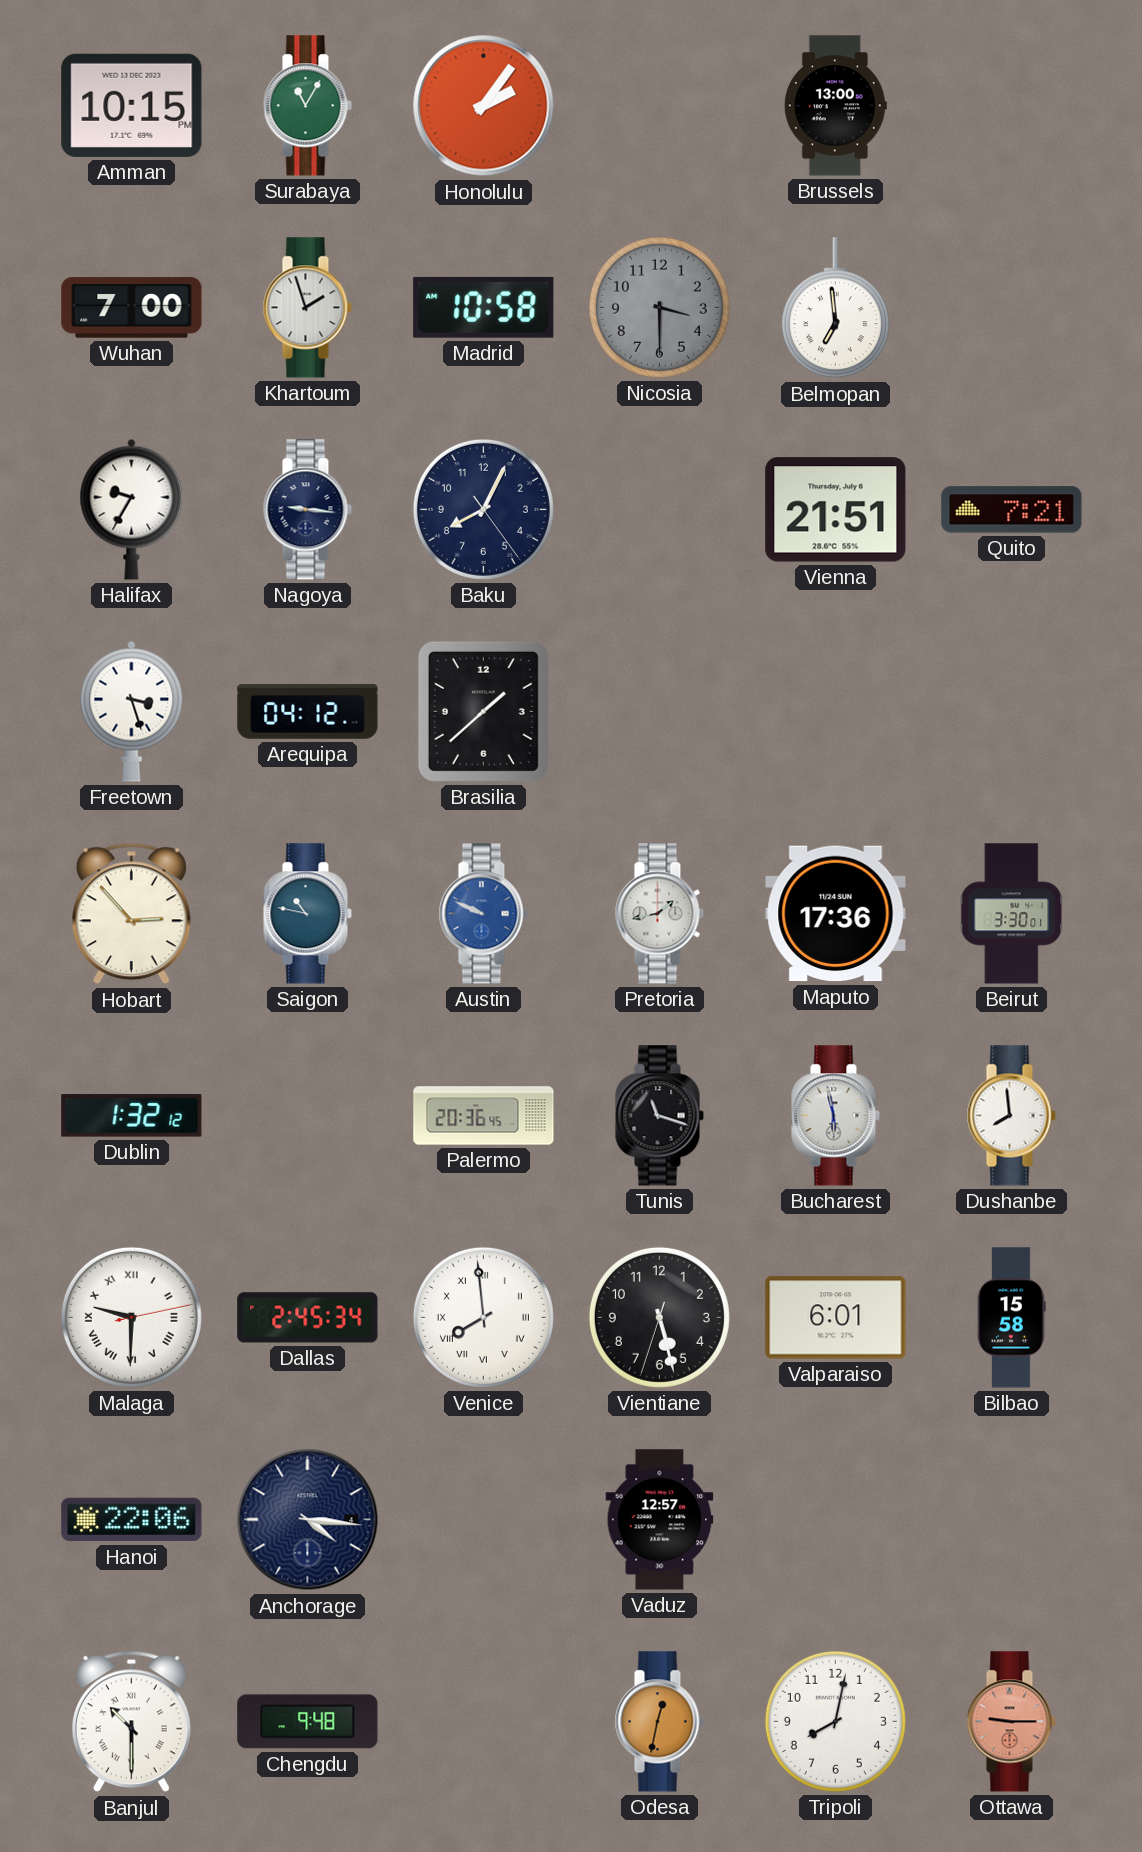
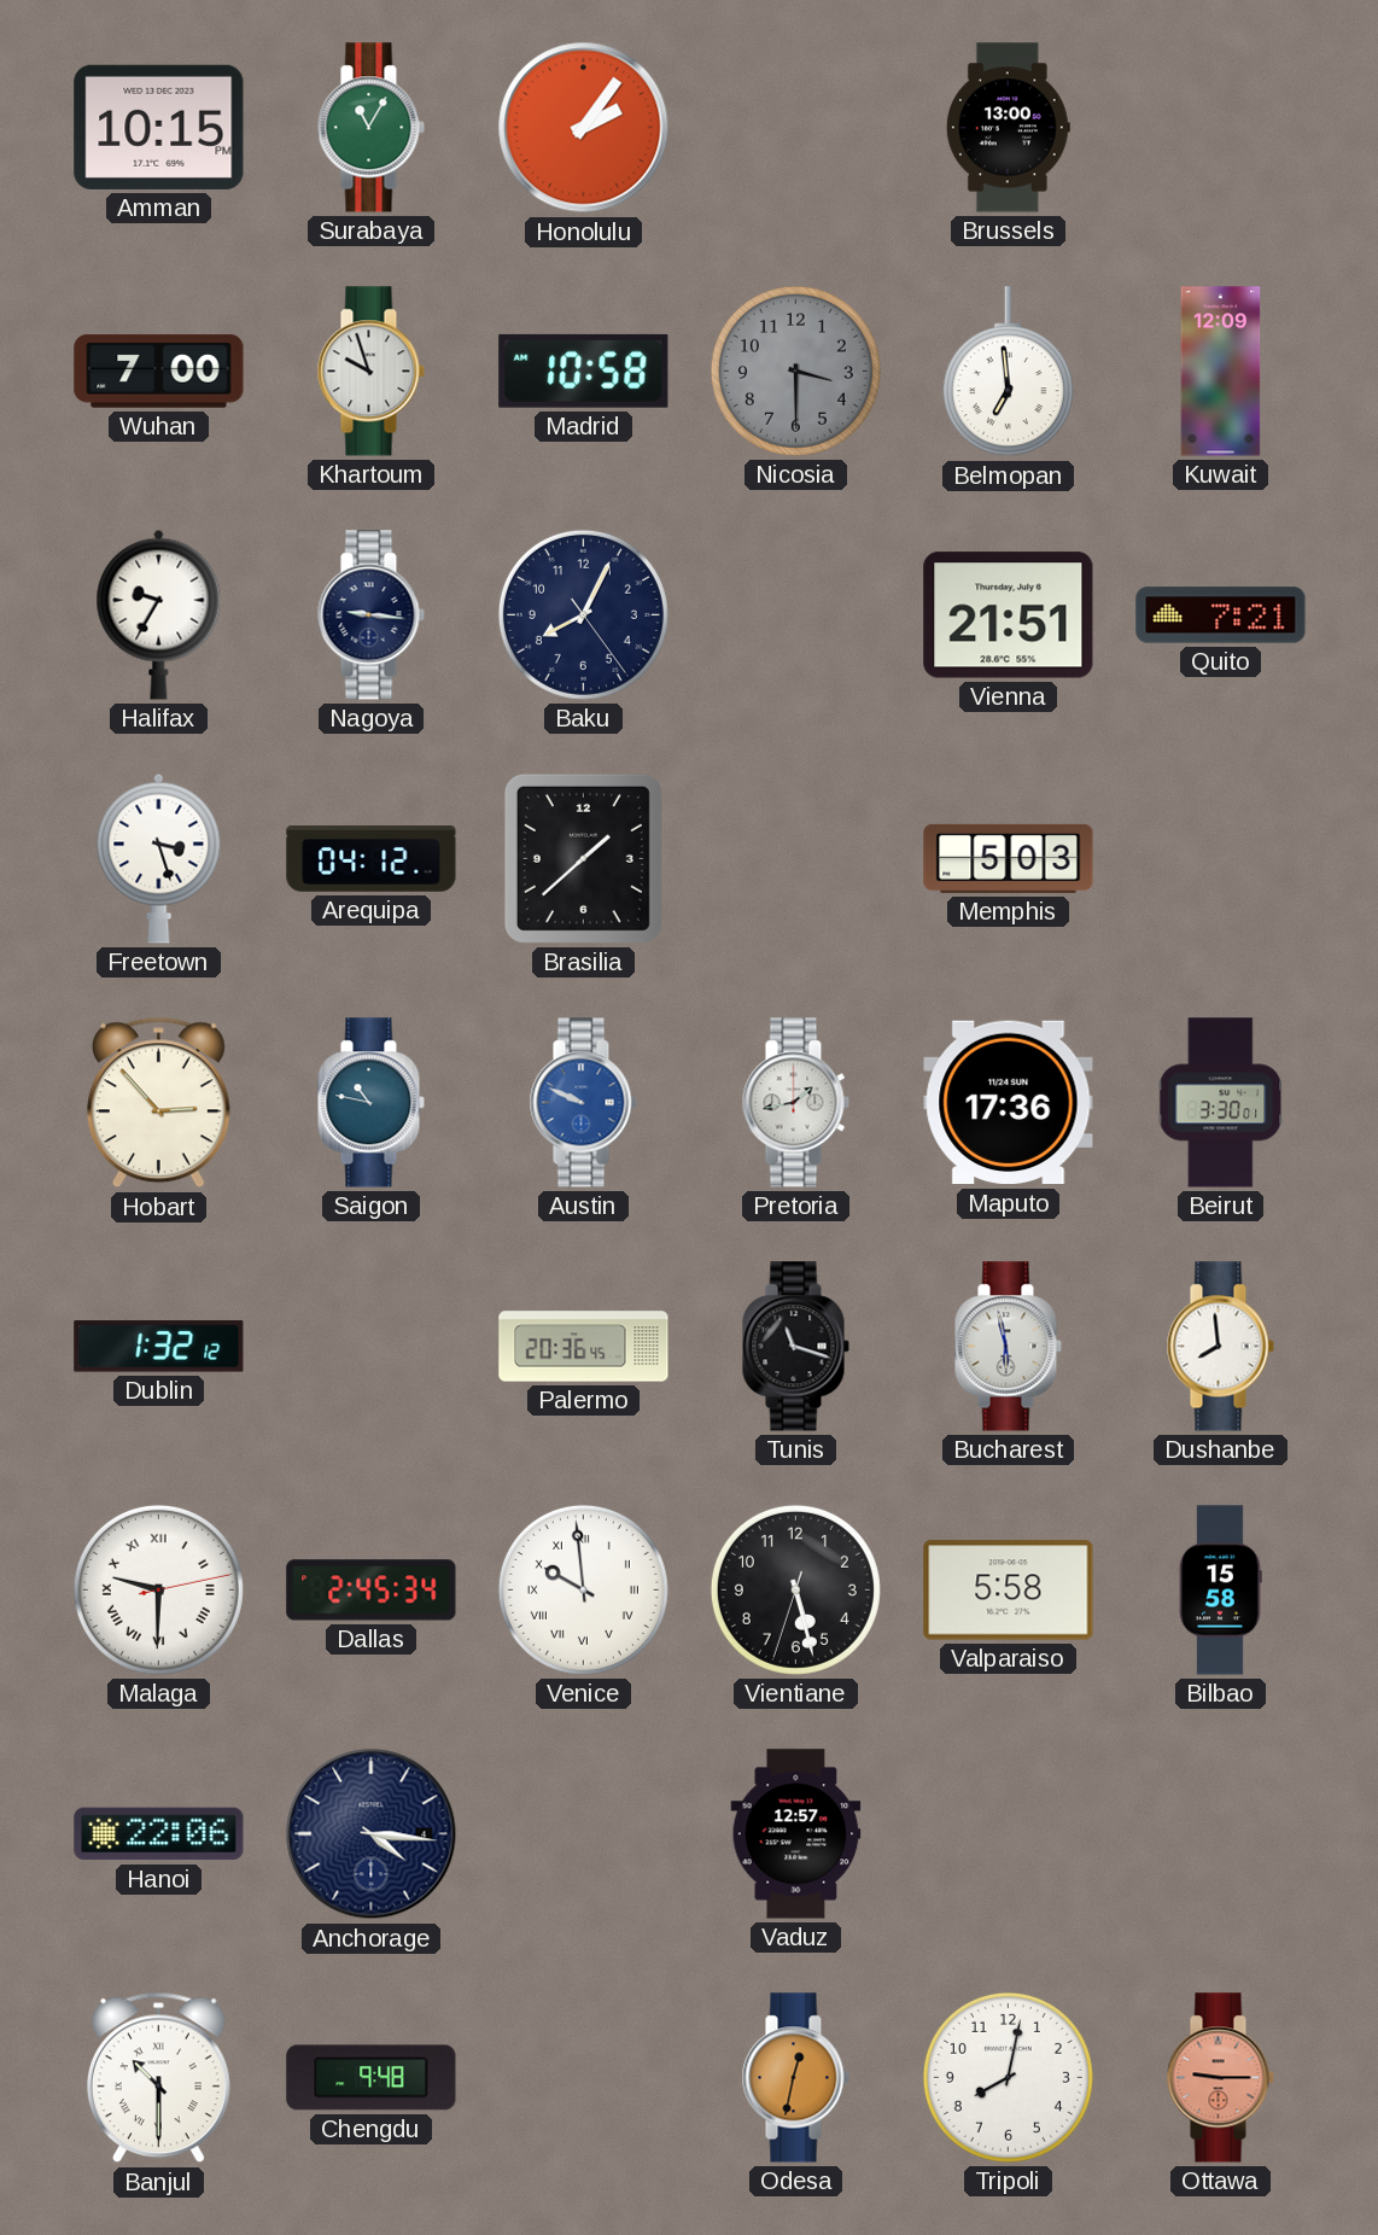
Khartoum: 1:57 -> 9:57 (370, 372)
Kuwait: none -> 12:09 (1221, 372)
Memphis: none -> 5:03 (1009, 858)
Venice: 7:59 -> 9:59 (583, 1589)
Valparaiso: 6:01 -> 5:58 (1009, 1591)
